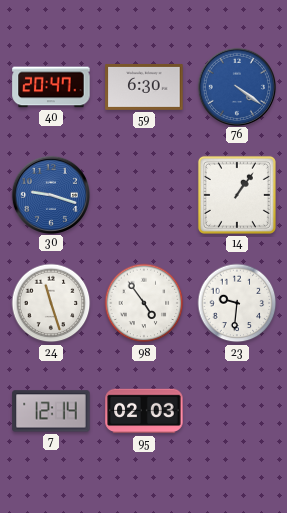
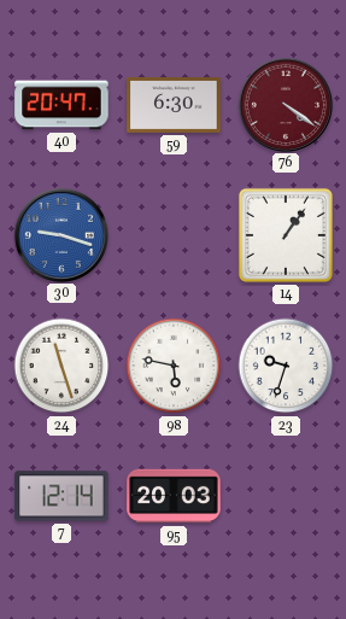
76 dial: blue -> burgundy (285, 104)
98: 4:54 -> 5:47 (174, 366)
23: 9:31 -> 9:33 (286, 366)
95: 02:03 -> 20:03 (174, 496)
